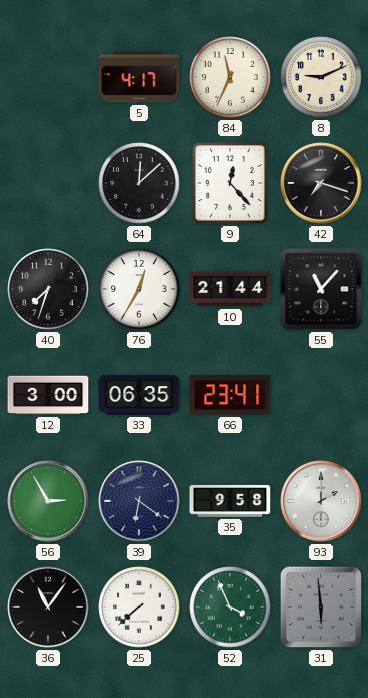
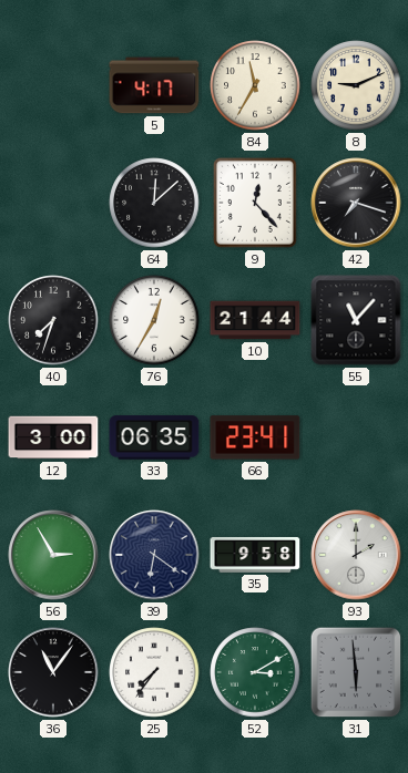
84: 11:34 -> 11:35 (255, 85)
25: 7:38 -> 7:36 (154, 672)
52: 3:56 -> 3:10 (255, 672)
